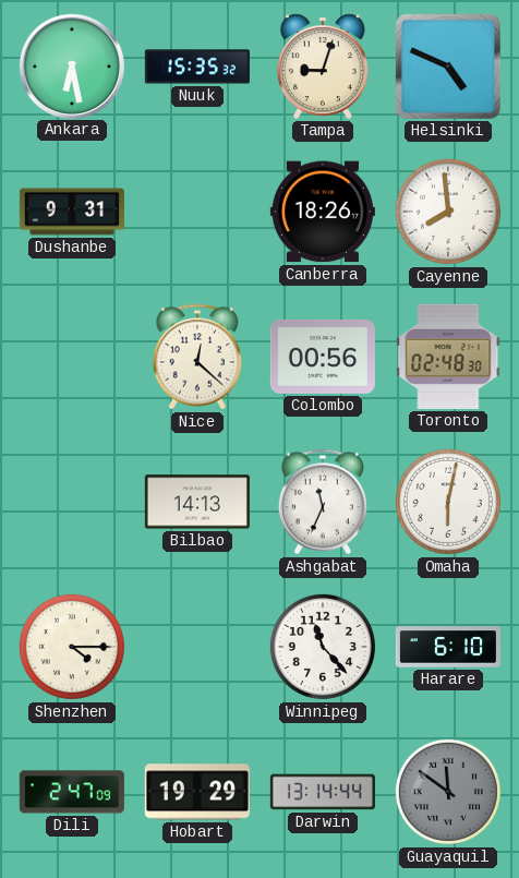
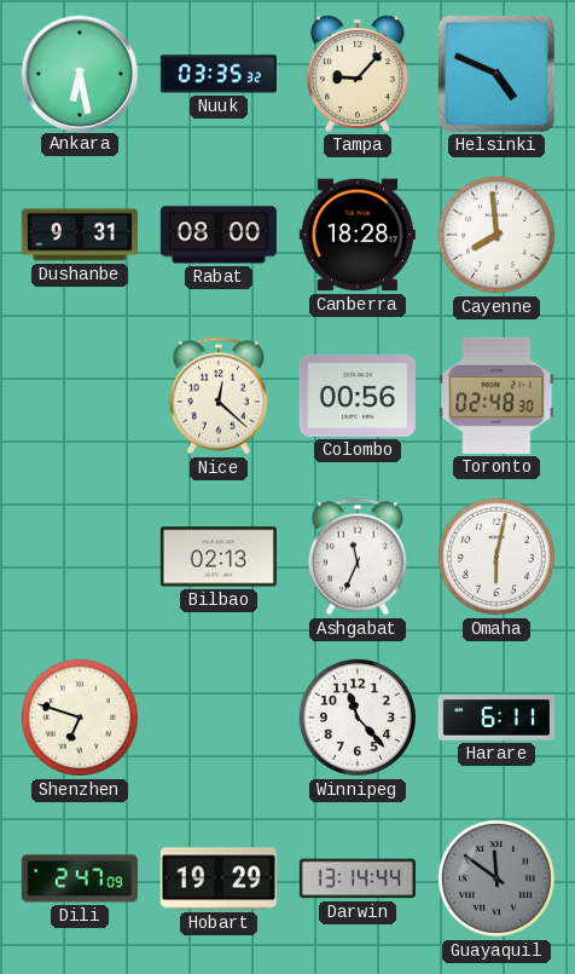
Nuuk: 15:35 -> 03:35 (219, 74)
Tampa: 9:03 -> 9:07 (358, 74)
Rabat: none -> 08:00 (219, 235)
Canberra: 18:26 -> 18:28 (358, 235)
Bilbao: 14:13 -> 02:13 (219, 557)
Shenzhen: 4:15 -> 6:48 (80, 717)
Harare: 6:10 -> 6:11 (496, 717)
